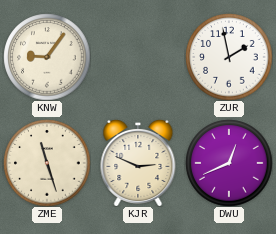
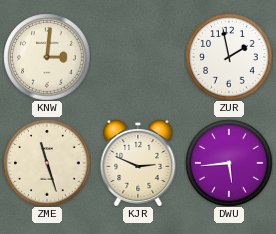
KNW: 9:06 -> 3:01 (47, 57)
DWU: 12:41 -> 5:44 (229, 163)
